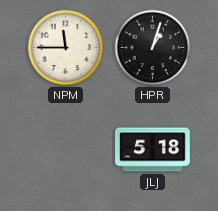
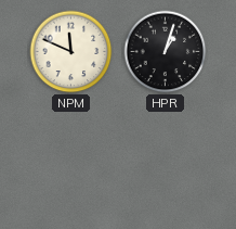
NPM: 11:45 -> 11:49 (71, 52)
JLJ: 5:18 -> none (153, 150)
